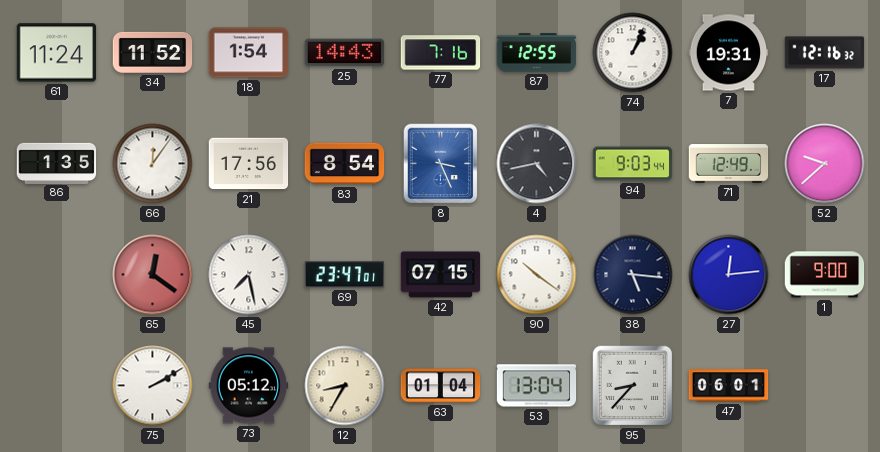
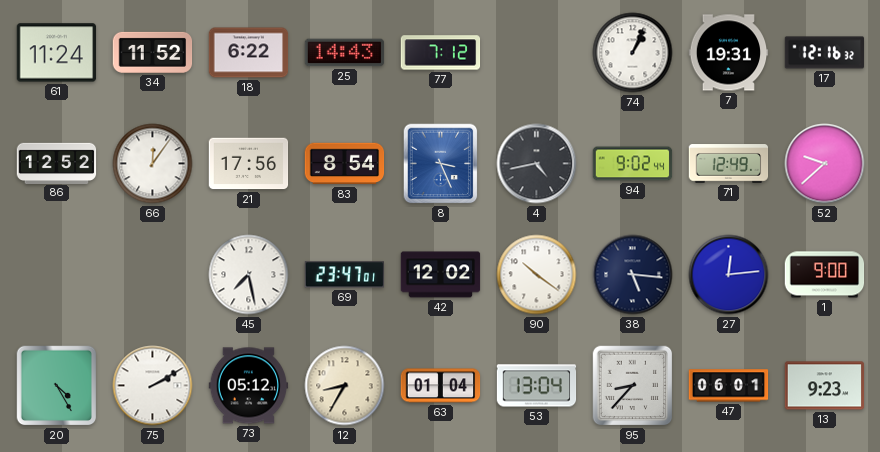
18: 1:54 -> 6:22 (249, 53)
77: 7:16 -> 7:12 (441, 53)
87: 12:55 -> none (537, 53)
86: 1:35 -> 12:52 (57, 163)
94: 9:03 -> 9:02 (633, 164)
65: 12:21 -> none (153, 275)
42: 07:15 -> 12:02 (441, 275)
20: none -> 4:25 (57, 386)
13: none -> 9:23 (825, 386)
